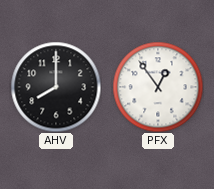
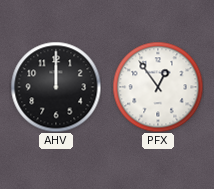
AHV: 8:00 -> 12:00 (56, 87)
